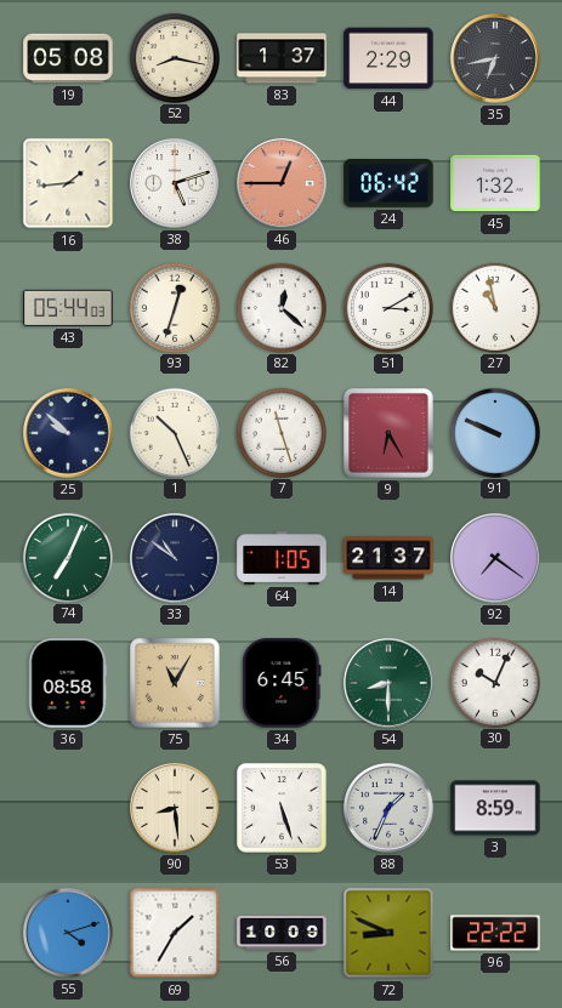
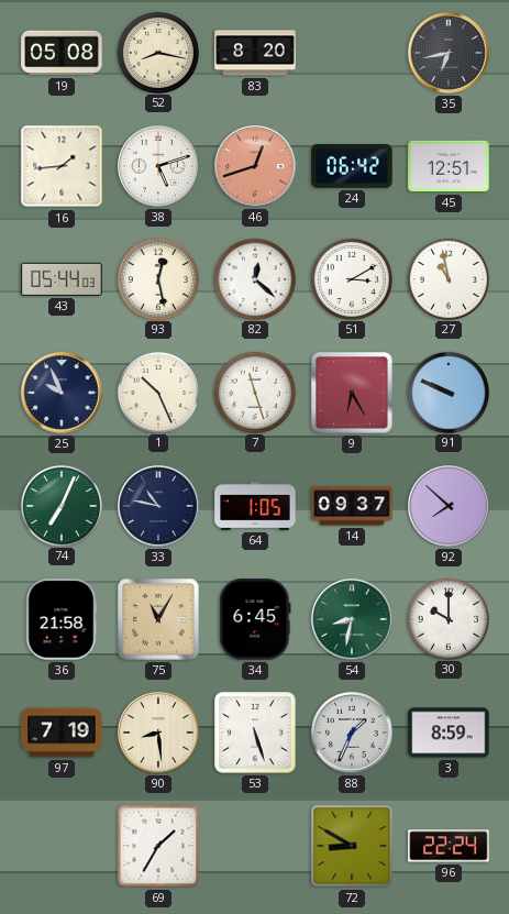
83: 1:37 -> 8:20 (255, 53)
44: 2:29 -> none (388, 58)
46: 12:45 -> 12:42 (256, 167)
45: 1:32 -> 12:51 (449, 166)
93: 12:33 -> 12:28 (157, 278)
25: 9:52 -> 9:56 (63, 394)
33: 10:51 -> 10:47 (159, 507)
14: 21:37 -> 09:37 (352, 506)
92: 7:21 -> 7:52 (450, 507)
36: 08:58 -> 21:58 (62, 619)
54: 8:30 -> 8:32 (353, 620)
30: 10:04 -> 10:00 (447, 618)
97: none -> 7:19 (62, 733)
55: 4:12 -> none (69, 934)
56: 10:09 -> none (282, 933)
72: 8:49 -> 8:50 (352, 846)
96: 22:22 -> 22:24 (449, 846)
